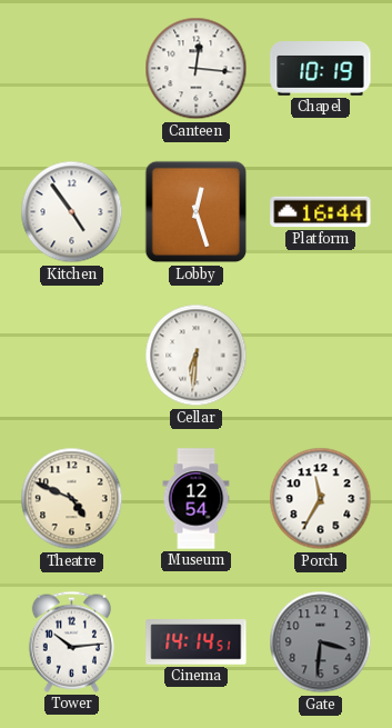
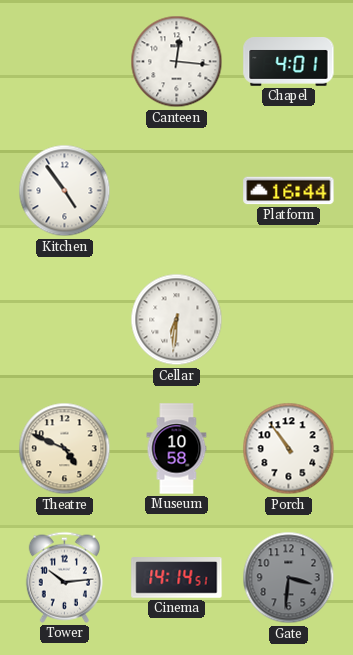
Chapel: 10:19 -> 4:01 (289, 62)
Lobby: 12:27 -> none (197, 212)
Museum: 12:54 -> 10:58 (177, 449)
Porch: 11:35 -> 10:54 (289, 449)
